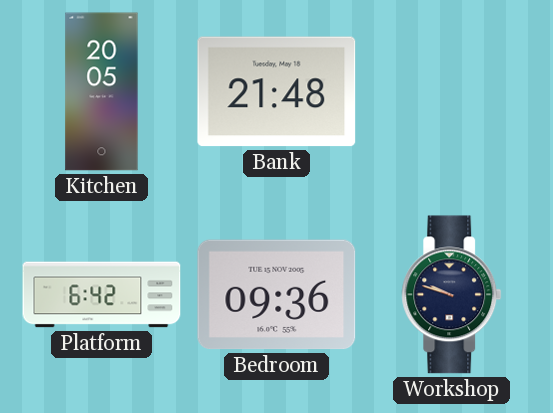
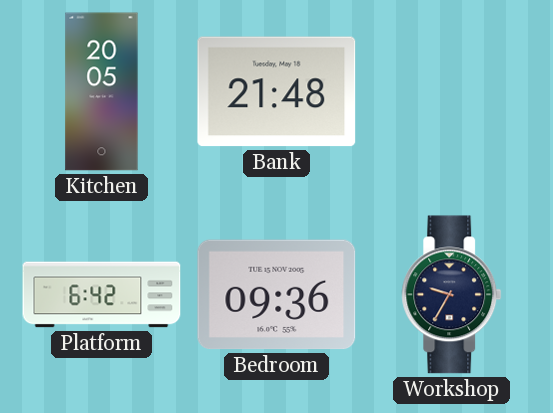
Workshop: 9:48 -> 9:35 (452, 295)
